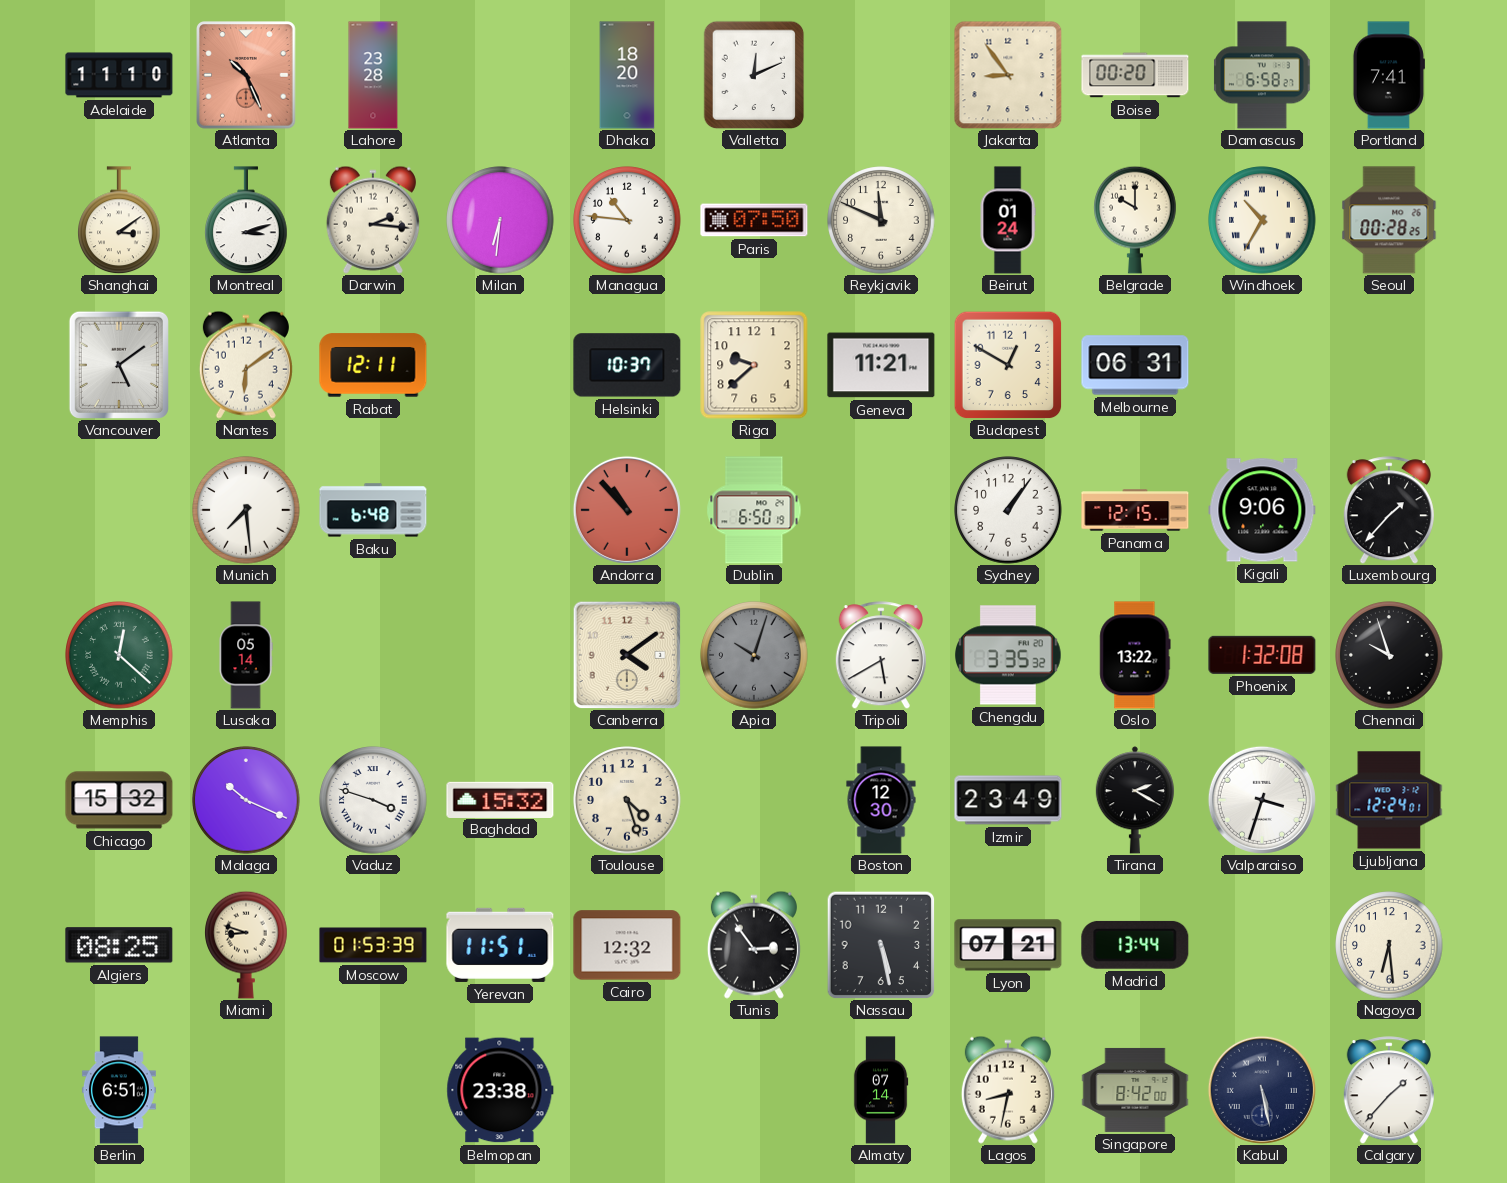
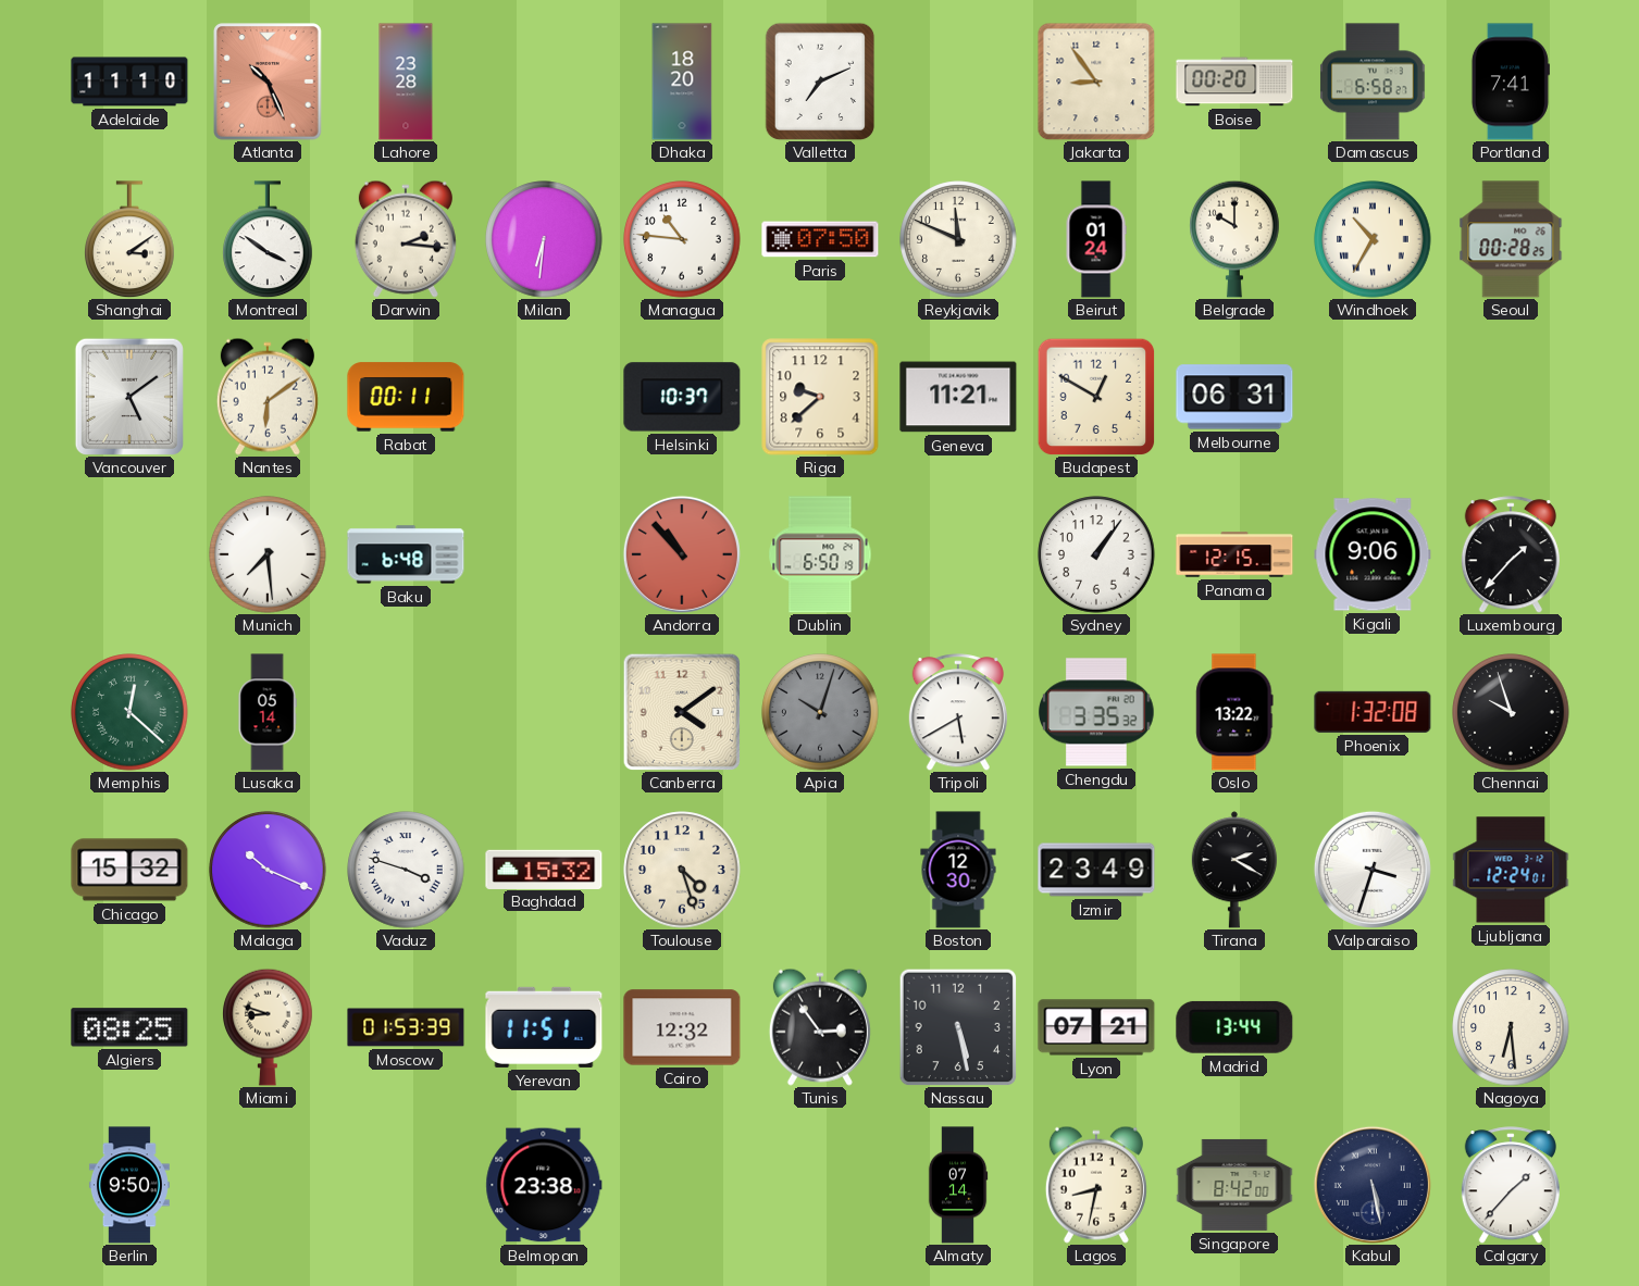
Valletta: 12:11 -> 7:11 (820, 82)
Montreal: 3:12 -> 3:51 (268, 239)
Rabat: 12:11 -> 00:11 (406, 397)
Berlin: 6:51 -> 9:50 (129, 1185)
